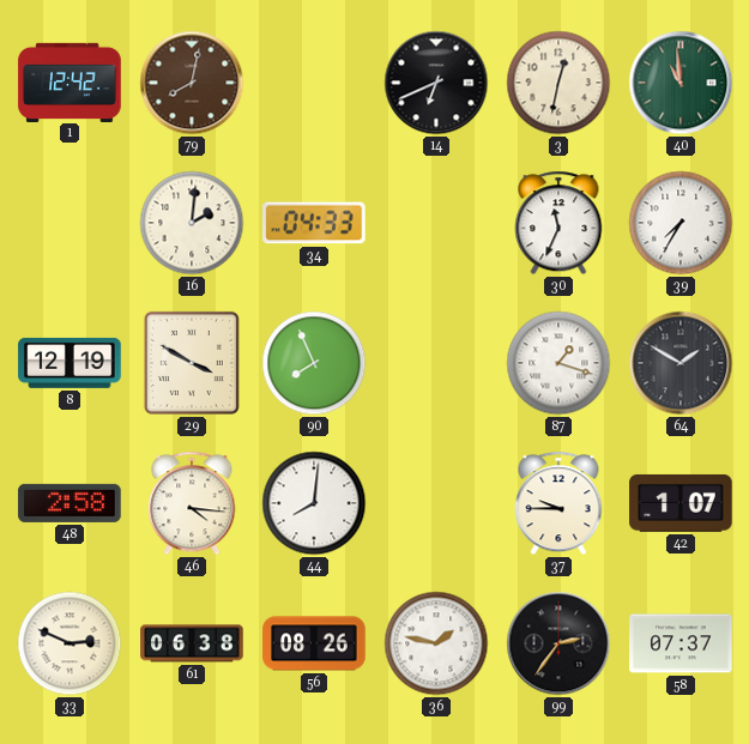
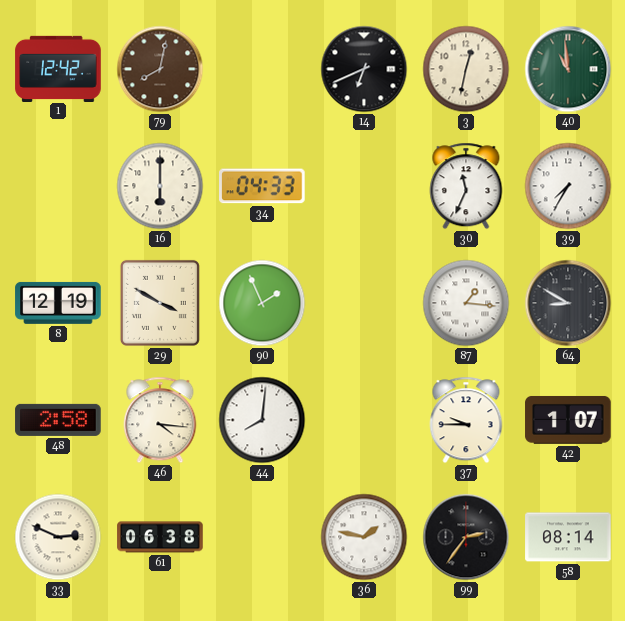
16: 2:01 -> 6:00 (160, 186)
90: 7:56 -> 1:56 (262, 303)
87: 1:18 -> 1:16 (466, 303)
64: 1:50 -> 8:50 (568, 303)
56: 08:26 -> none (314, 643)
58: 07:37 -> 08:14 (568, 537)
